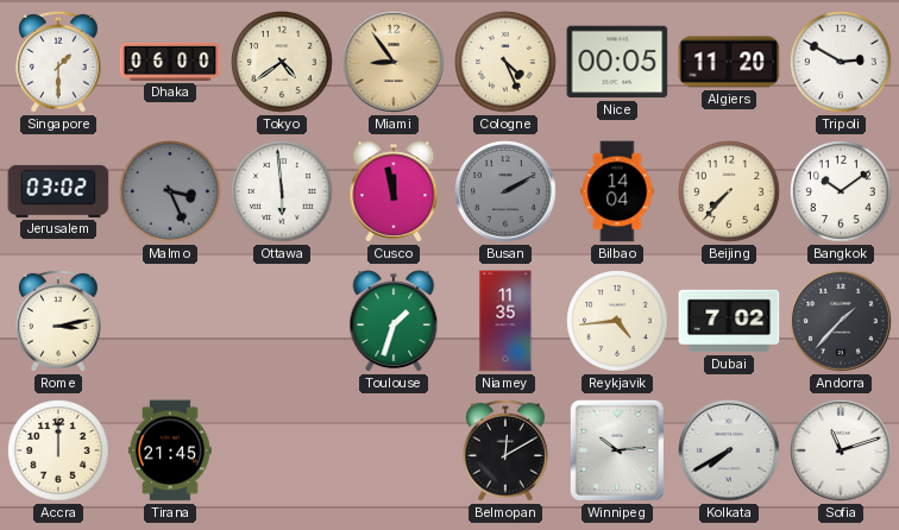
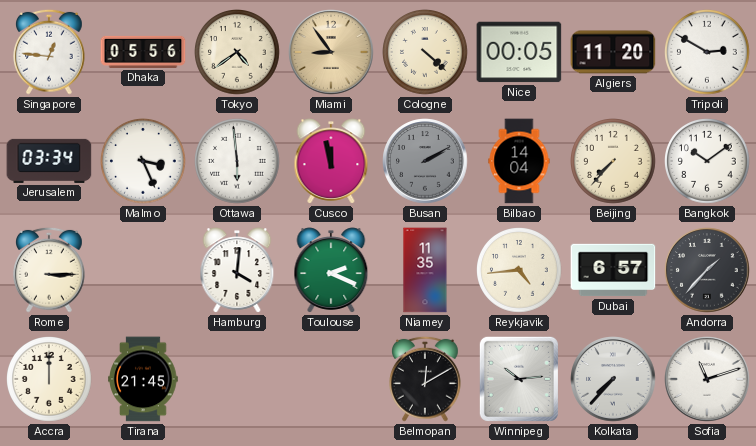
Singapore: 1:30 -> 12:46 (50, 52)
Dhaka: 06:00 -> 05:56 (143, 52)
Cologne: 4:26 -> 4:22 (426, 53)
Jerusalem: 03:02 -> 03:34 (49, 161)
Malmo dial: grey -> white (144, 162)
Rome: 3:13 -> 3:15 (50, 270)
Hamburg: none -> 4:01 (237, 270)
Toulouse: 1:33 -> 2:19 (331, 270)
Dubai: 7:02 -> 6:57 (613, 270)
Kolkata: 7:40 -> 7:37 (613, 379)
